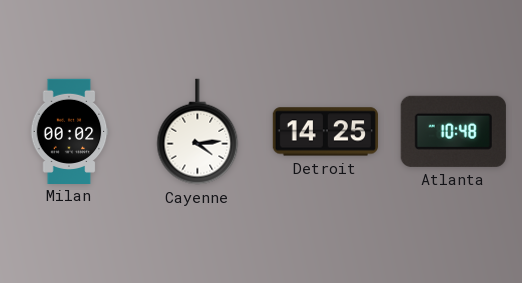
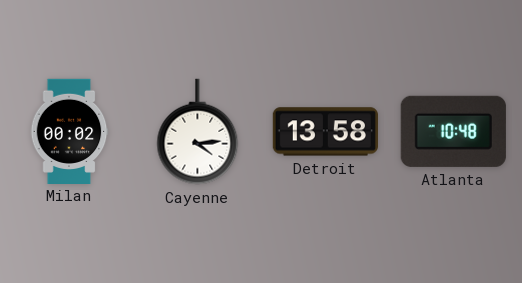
Detroit: 14:25 -> 13:58 (325, 132)
